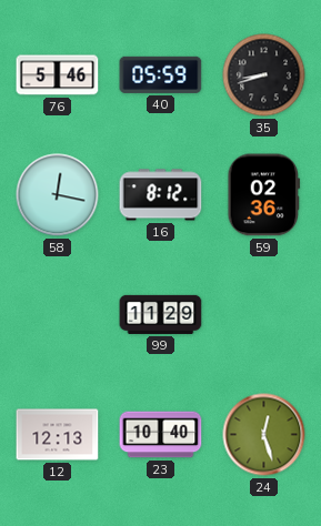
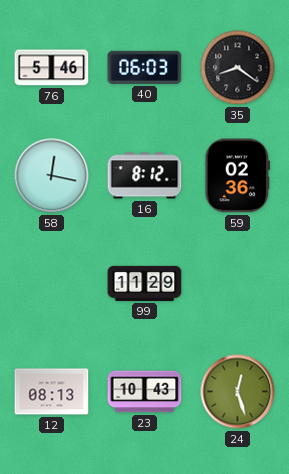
40: 05:59 -> 06:03 (145, 67)
35: 8:42 -> 8:21 (238, 68)
12: 12:13 -> 08:13 (52, 392)
23: 10:40 -> 10:43 (145, 392)
